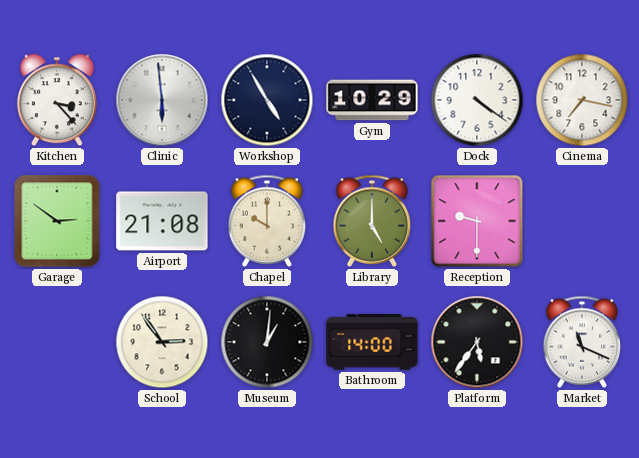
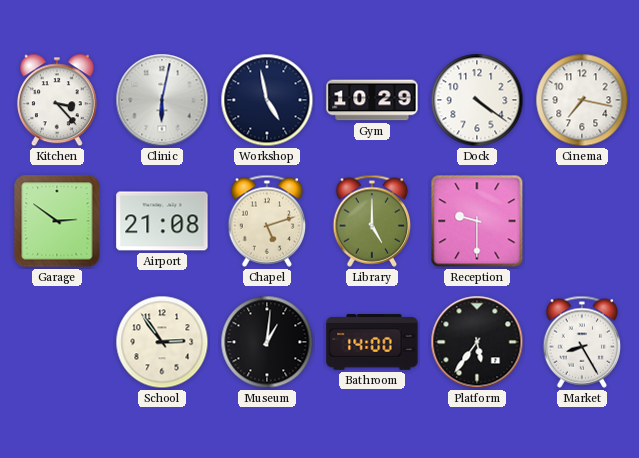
Clinic: 5:59 -> 6:02 (162, 100)
Workshop: 4:55 -> 4:58 (267, 100)
Chapel: 10:00 -> 5:12 (267, 221)
Market: 11:19 -> 8:25 (582, 342)
